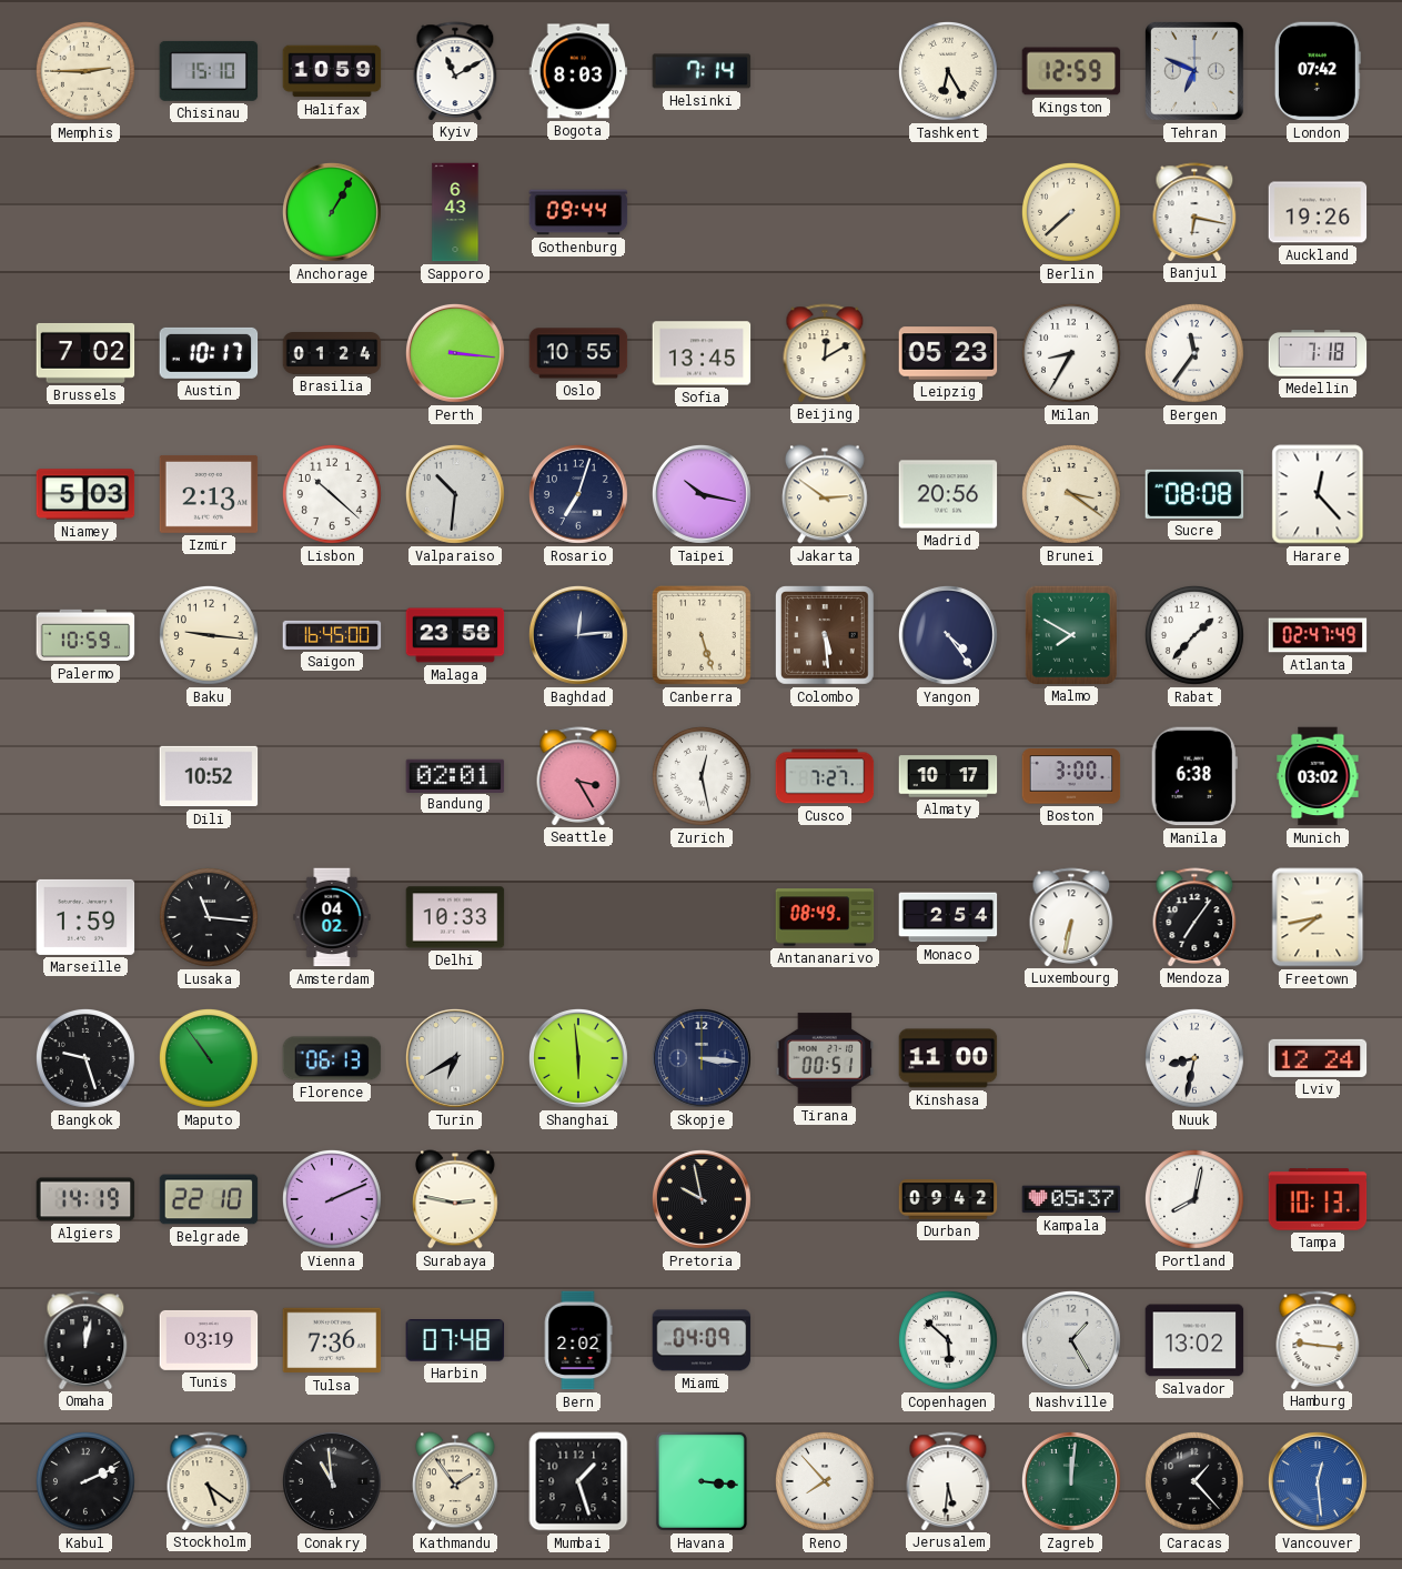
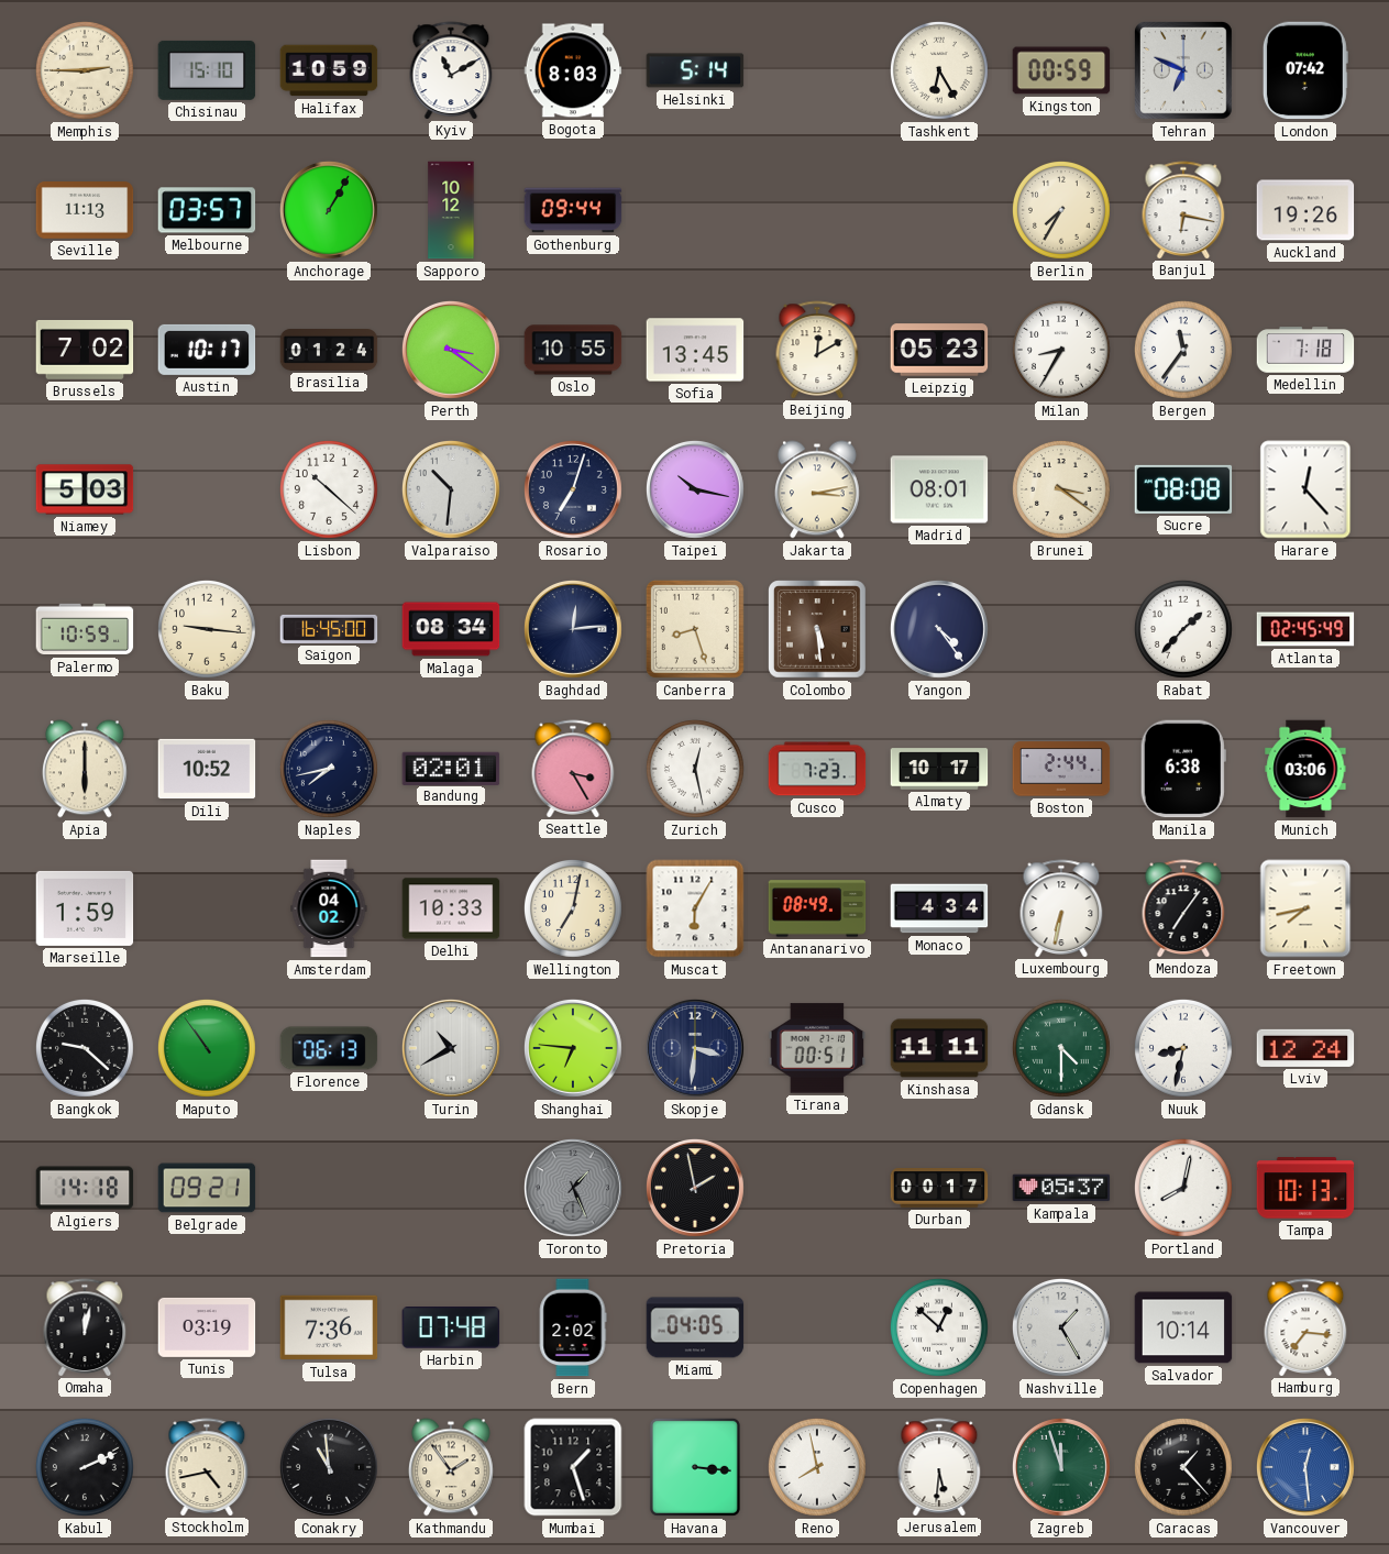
Helsinki: 7:14 -> 5:14 (695, 70)
Kingston: 12:59 -> 00:59 (1061, 70)
Seville: none -> 11:13 (85, 211)
Melbourne: none -> 03:57 (207, 210)
Sapporo: 6:43 -> 10:12 (451, 210)
Berlin: 7:38 -> 7:35 (1061, 210)
Perth: 3:16 -> 3:21 (451, 350)
Izmir: 2:13 -> none (209, 494)
Jakarta: 2:51 -> 3:13 (818, 489)
Madrid: 20:56 -> 08:01 (939, 489)
Malaga: 23:58 -> 08:34 (451, 629)
Canberra: 5:27 -> 8:27 (695, 629)
Malmo: 7:50 -> none (1070, 634)
Atlanta: 02:47 -> 02:45 (1305, 629)
Apia: none -> 6:00 (86, 769)
Naples: none -> 7:43 (329, 769)
Cusco: 7:27 -> 7:23 (817, 769)
Boston: 3:00 -> 2:44 (1061, 769)
Munich: 03:02 -> 03:06 (1305, 769)
Lusaka: 11:16 -> none (209, 917)
Wellington: none -> 7:02 (573, 908)
Muscat: none -> 6:05 (695, 908)
Monaco: 2:54 -> 4:34 (939, 908)
Bangkok: 9:27 -> 9:22 (85, 1048)
Turin: 6:40 -> 10:40 (451, 1048)
Shanghai: 5:59 -> 6:46 (573, 1048)
Skopje: 3:16 -> 3:31 (695, 1048)
Kinshasa: 11:00 -> 11:11 (939, 1048)
Gdansk: none -> 4:30 (1061, 1048)
Algiers: 14:19 -> 14:18 (85, 1188)
Belgrade: 22:10 -> 09:21 (207, 1188)
Vienna: 2:11 -> none (332, 1199)
Surabaya: 2:47 -> none (456, 1199)
Toronto: none -> 1:26 (573, 1188)
Pretoria: 9:58 -> 1:58 (695, 1188)
Durban: 09:42 -> 00:17 (939, 1188)
Miami: 04:09 -> 04:05 (695, 1327)
Copenhagen: 5:52 -> 12:52 (939, 1327)
Salvador: 13:02 -> 10:14 (1183, 1327)
Hamburg: 9:16 -> 7:16 (1305, 1327)
Stockholm: 5:21 -> 4:43 (207, 1467)
Reno: 7:53 -> 7:58 (817, 1467)
Zagreb: 12:01 -> 11:57 (1061, 1467)
